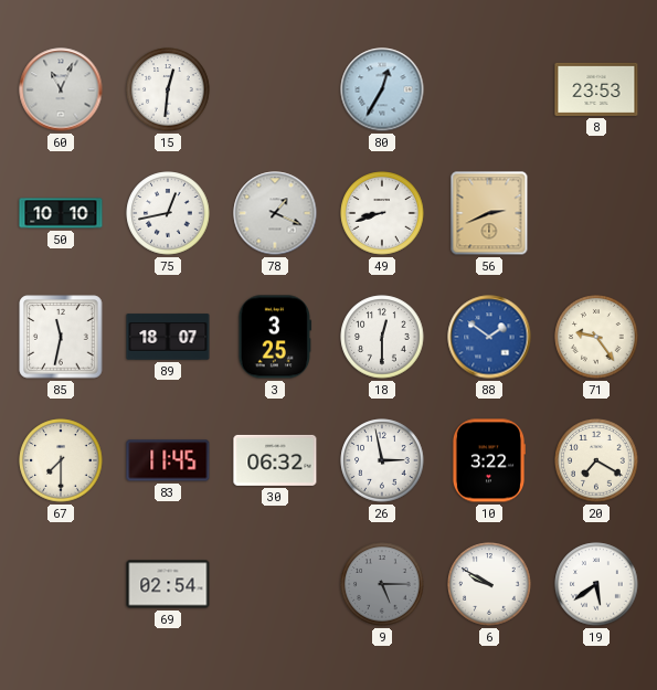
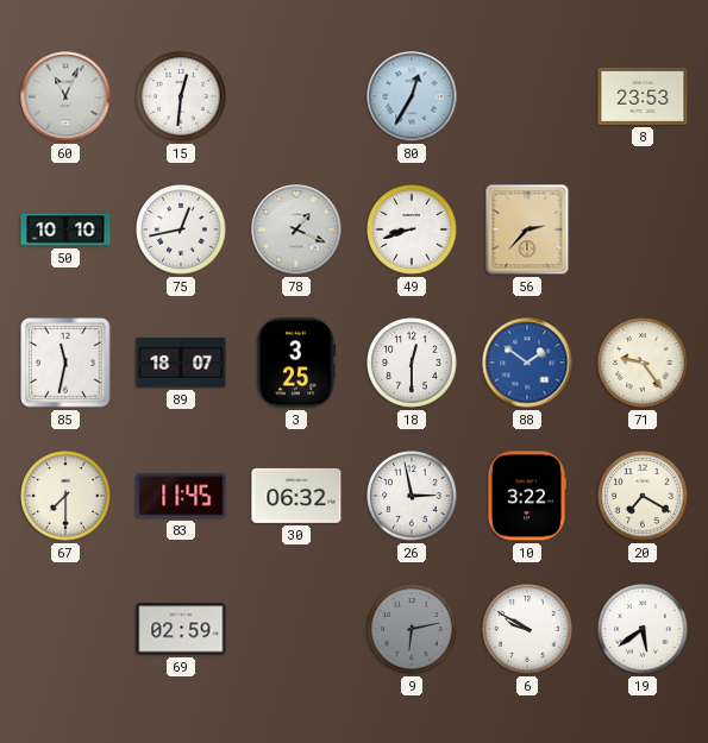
56: 2:41 -> 2:37 (527, 229)
69: 02:54 -> 02:59 (181, 629)
9: 5:15 -> 6:13 (412, 629)
